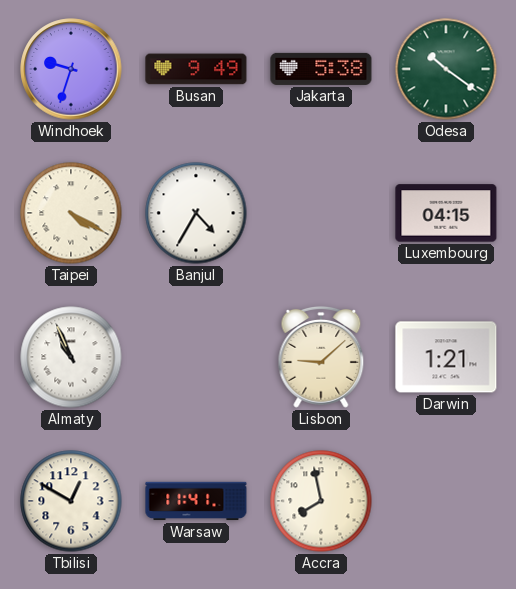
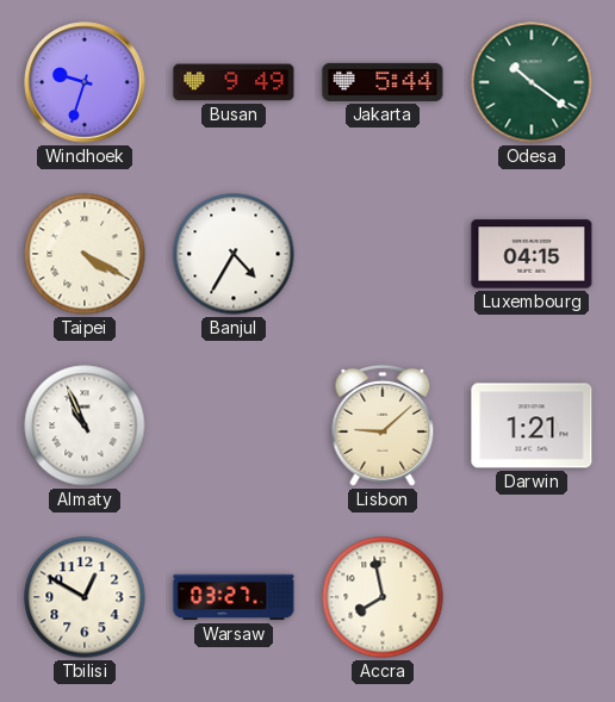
Jakarta: 5:38 -> 5:44 (383, 82)
Warsaw: 11:41 -> 03:27 (234, 597)
